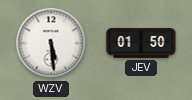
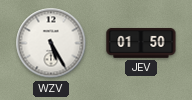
WZV: 5:29 -> 5:25 (51, 43)
